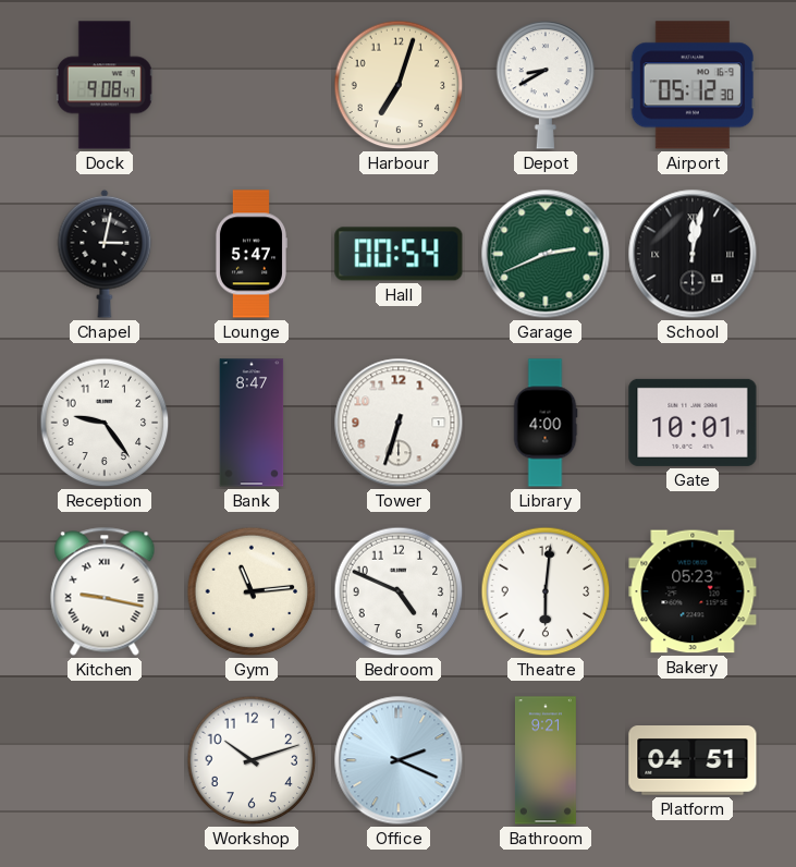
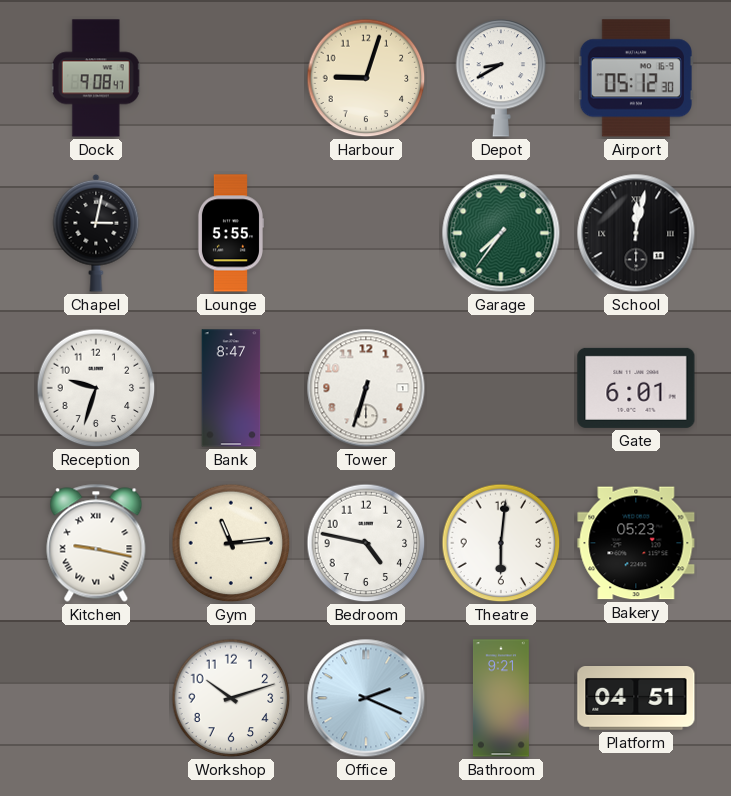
Harbour: 7:03 -> 9:03 (366, 78)
Lounge: 5:47 -> 5:55 (230, 233)
Hall: 00:54 -> none (399, 254)
Garage: 2:41 -> 7:36 (501, 233)
Reception: 9:24 -> 9:33 (96, 388)
Library: 4:00 -> none (546, 423)
Gate: 10:01 -> 6:01 (636, 388)
Bedroom: 4:49 -> 4:47 (366, 543)
